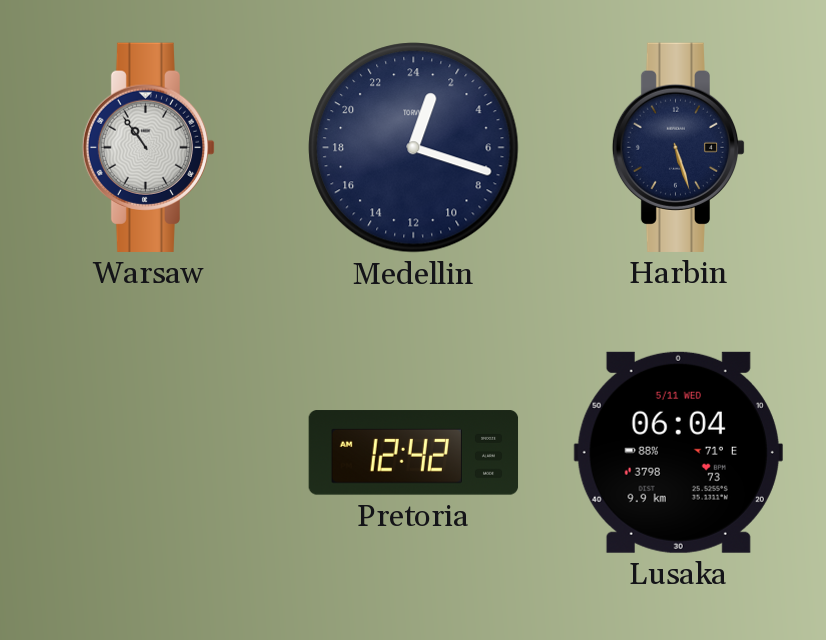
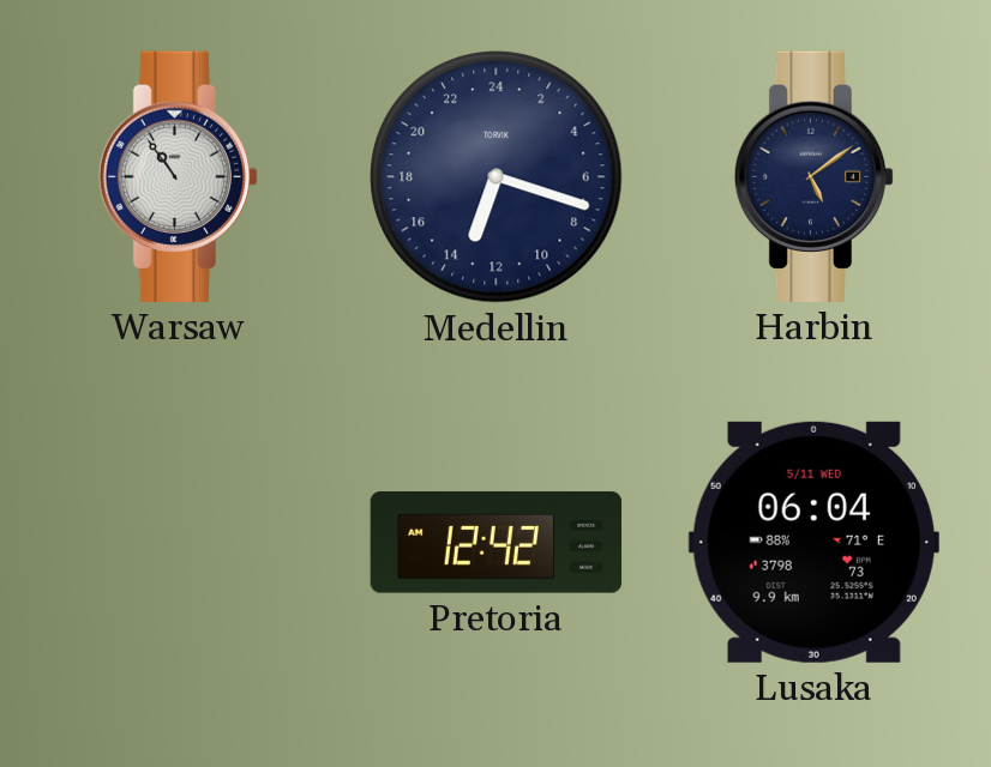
Medellin: 1:18 -> 13:18 (497, 177)
Harbin: 5:27 -> 5:09 (815, 176)
